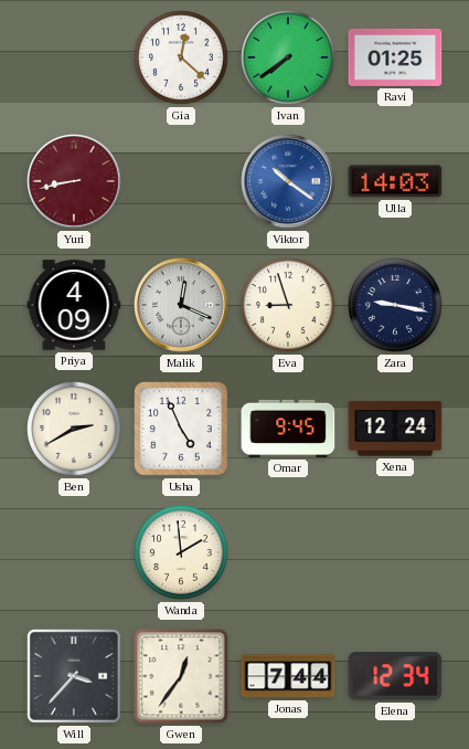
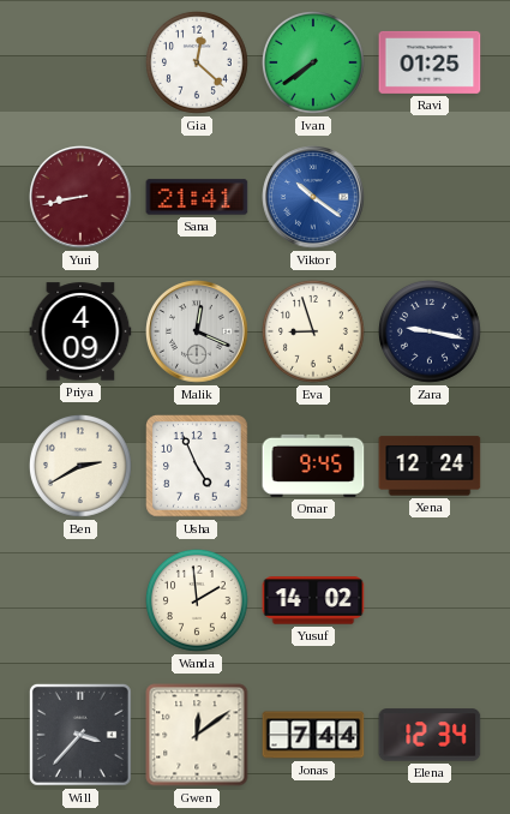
Sana: none -> 21:41 (197, 197)
Ulla: 14:03 -> none (395, 181)
Yusuf: none -> 14:02 (313, 600)
Gwen: 12:36 -> 12:09 (197, 735)
